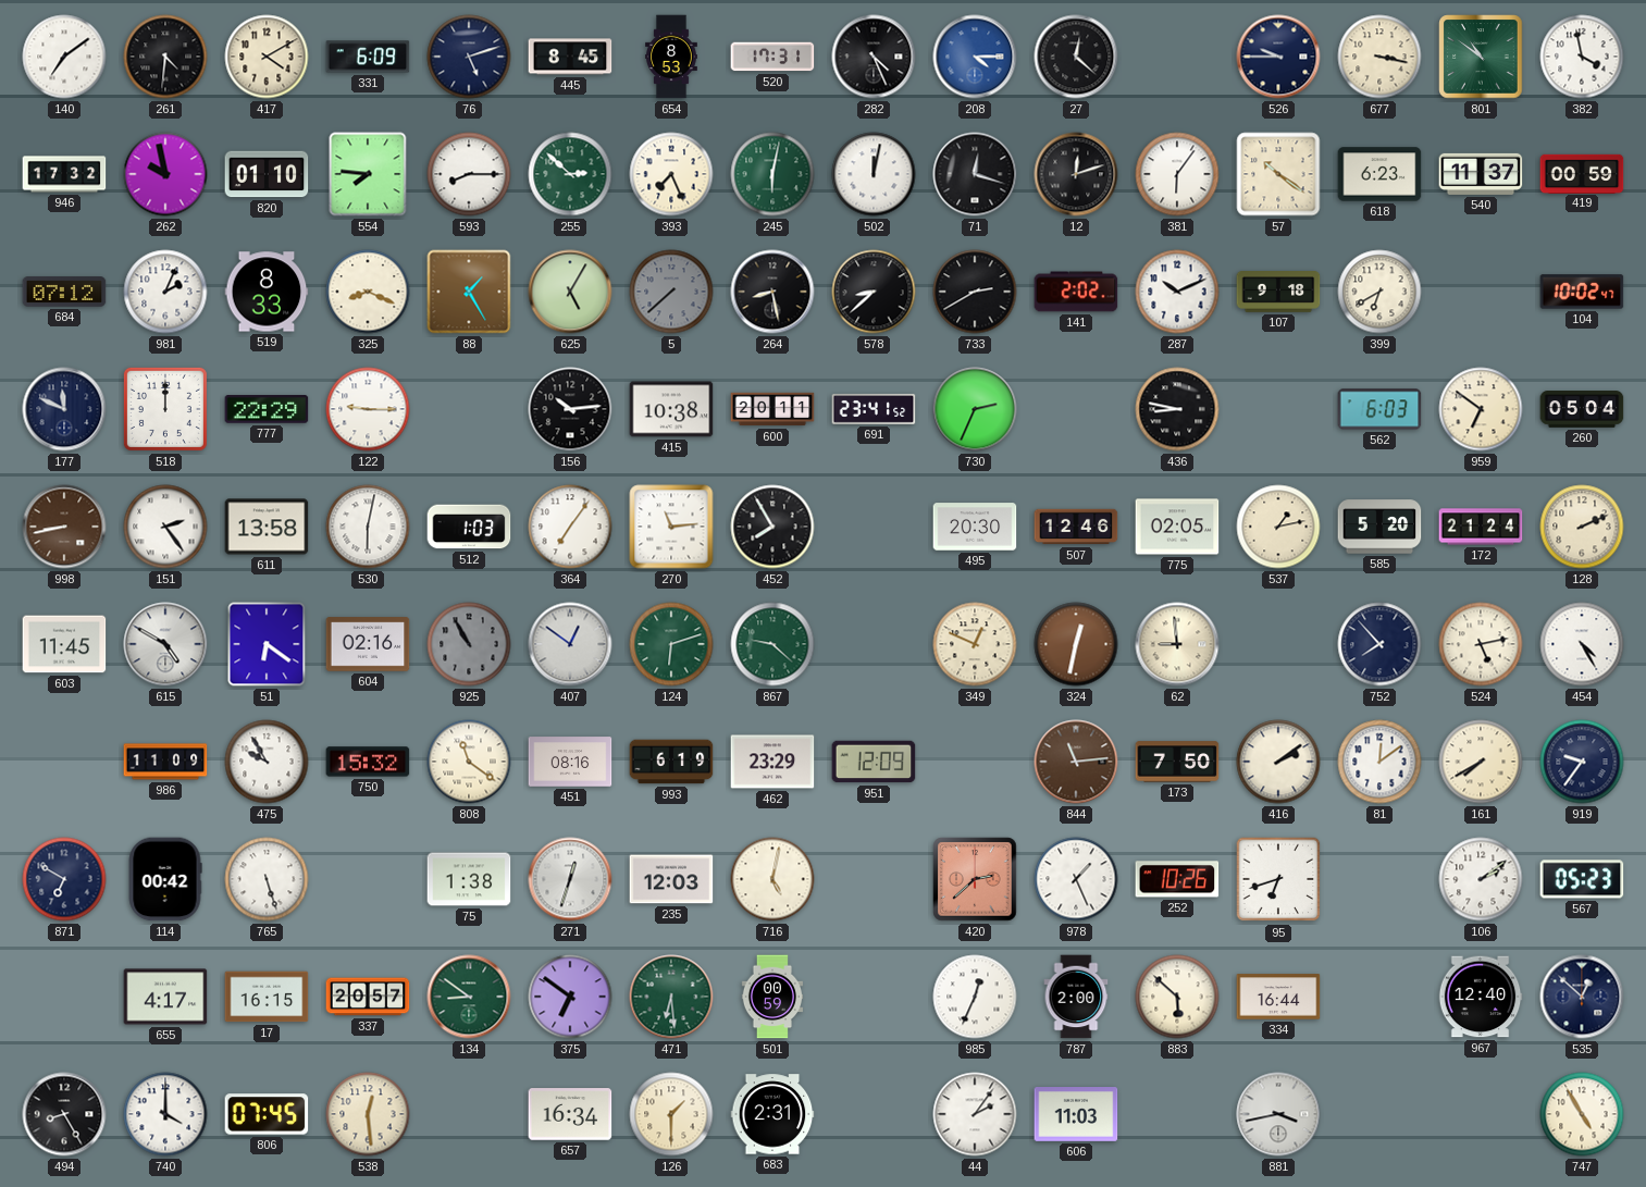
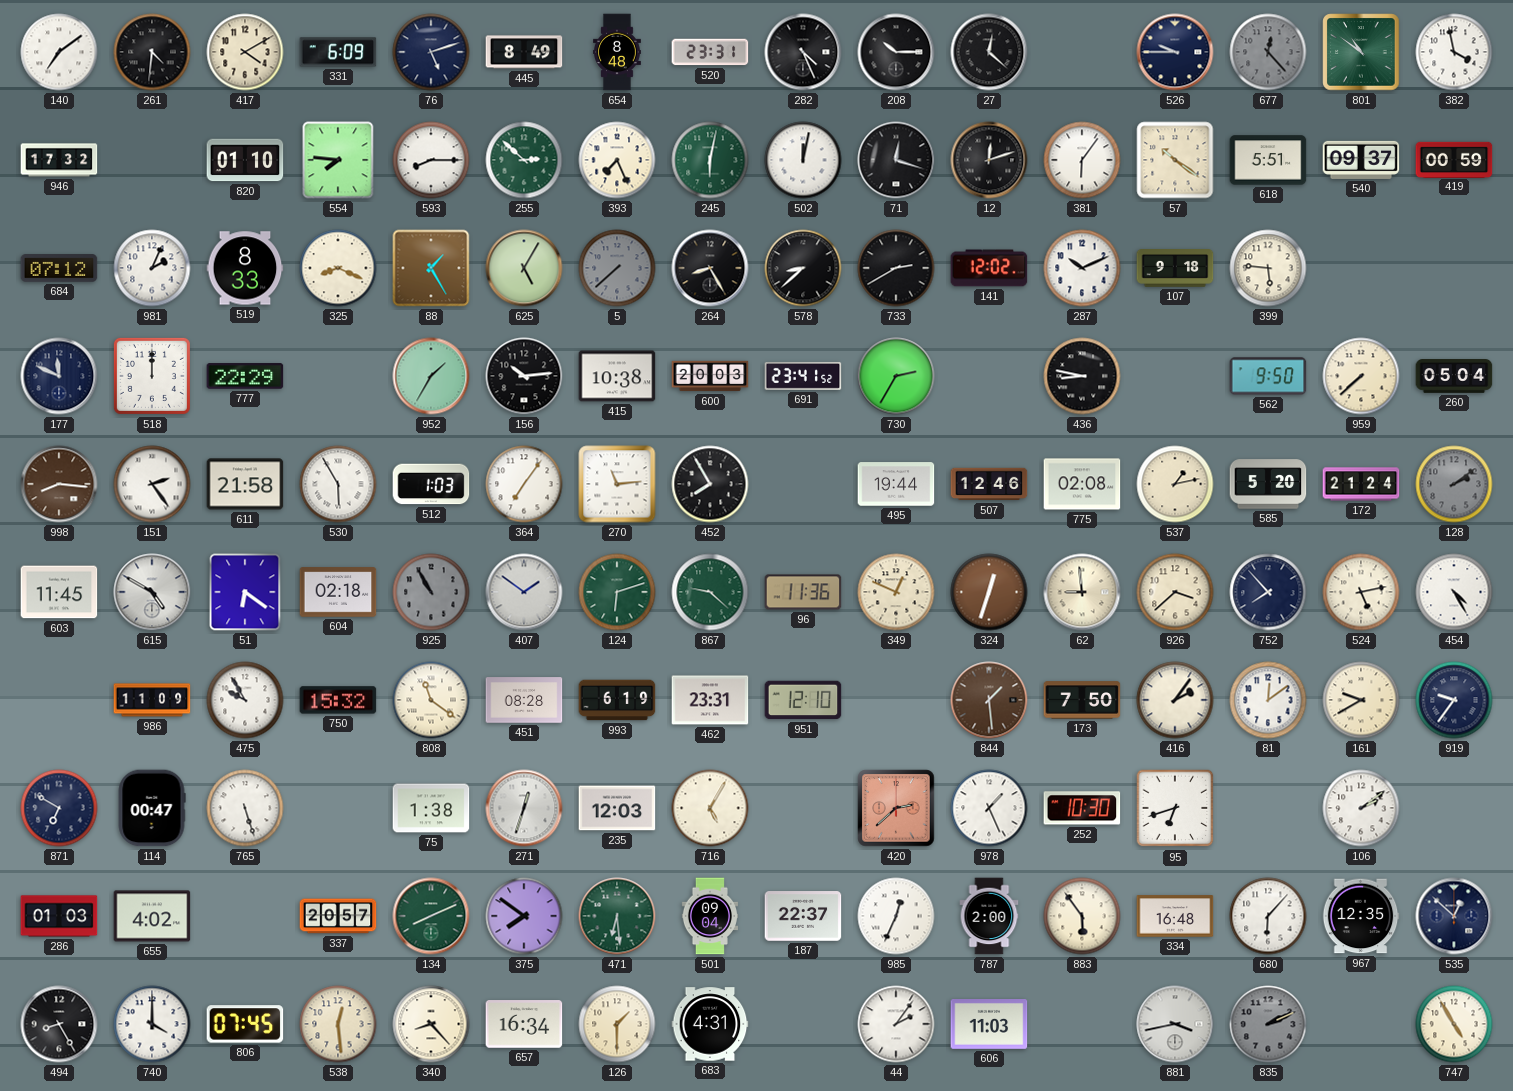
445: 8:45 -> 8:49 (524, 52)
654: 8:53 -> 8:48 (618, 52)
520: 17:31 -> 23:31 (710, 52)
208: 4:15 -> 10:15 (896, 52)
208 dial: blue -> black (896, 52)
677: 3:17 -> 12:23 (1268, 52)
677 dial: cream -> grey (1268, 52)
262: 9:58 -> none (165, 174)
618: 6:23 -> 5:51 (1268, 160)
540: 11:37 -> 09:37 (1361, 160)
264: 8:28 -> 8:25 (710, 268)
141: 2:02 -> 12:02 (989, 268)
399: 6:40 -> 5:46 (1268, 268)
104: 10:02 -> none (1582, 292)
122: 9:15 -> none (368, 409)
952: none -> 1:35 (431, 376)
600: 20:11 -> 20:03 (710, 376)
730: 2:34 -> 2:35 (896, 376)
562: 6:03 -> 9:50 (1268, 376)
959: 6:51 -> 7:38 (1361, 376)
998: 8:43 -> 8:16 (59, 484)
611: 13:58 -> 21:58 (245, 484)
530: 6:02 -> 5:55 (338, 484)
495: 20:30 -> 19:44 (896, 484)
775: 02:05 -> 02:08 (1082, 484)
128: 2:11 -> 2:09 (1454, 484)
128 dial: cream -> grey (1454, 484)
604: 02:16 -> 02:18 (338, 592)
407: 12:51 -> 1:51 (524, 592)
96: none -> 11:36 (803, 592)
324: 12:32 -> 12:33 (989, 592)
926: none -> 3:38 (1175, 592)
451: 08:16 -> 08:28 (524, 700)
462: 23:29 -> 23:31 (710, 700)
951: 12:09 -> 12:10 (803, 700)
844: 11:14 -> 1:29 (989, 700)
416: 2:09 -> 2:06 (1175, 700)
161: 7:40 -> 9:40 (1361, 700)
114: 00:42 -> 00:47 (152, 808)
716: 5:02 -> 5:05 (710, 808)
252: 10:26 -> 10:30 (1082, 808)
567: 05:23 -> none (1582, 879)
286: none -> 01:03 (59, 916)
655: 4:17 -> 4:02 (152, 916)
17: 16:15 -> none (267, 997)
134: 8:51 -> 8:11 (431, 916)
375: 6:51 -> 7:51 (524, 916)
501: 00:59 -> 09:04 (709, 916)
187: none -> 22:37 (803, 916)
883: 5:52 -> 5:54 (1082, 916)
334: 16:44 -> 16:48 (1175, 916)
680: none -> 6:07 (1268, 916)
967: 12:40 -> 12:35 (1361, 916)
340: none -> 8:23 (431, 1024)
683: 2:31 -> 4:31 (710, 1024)
835: none -> 2:11 (1268, 1024)
